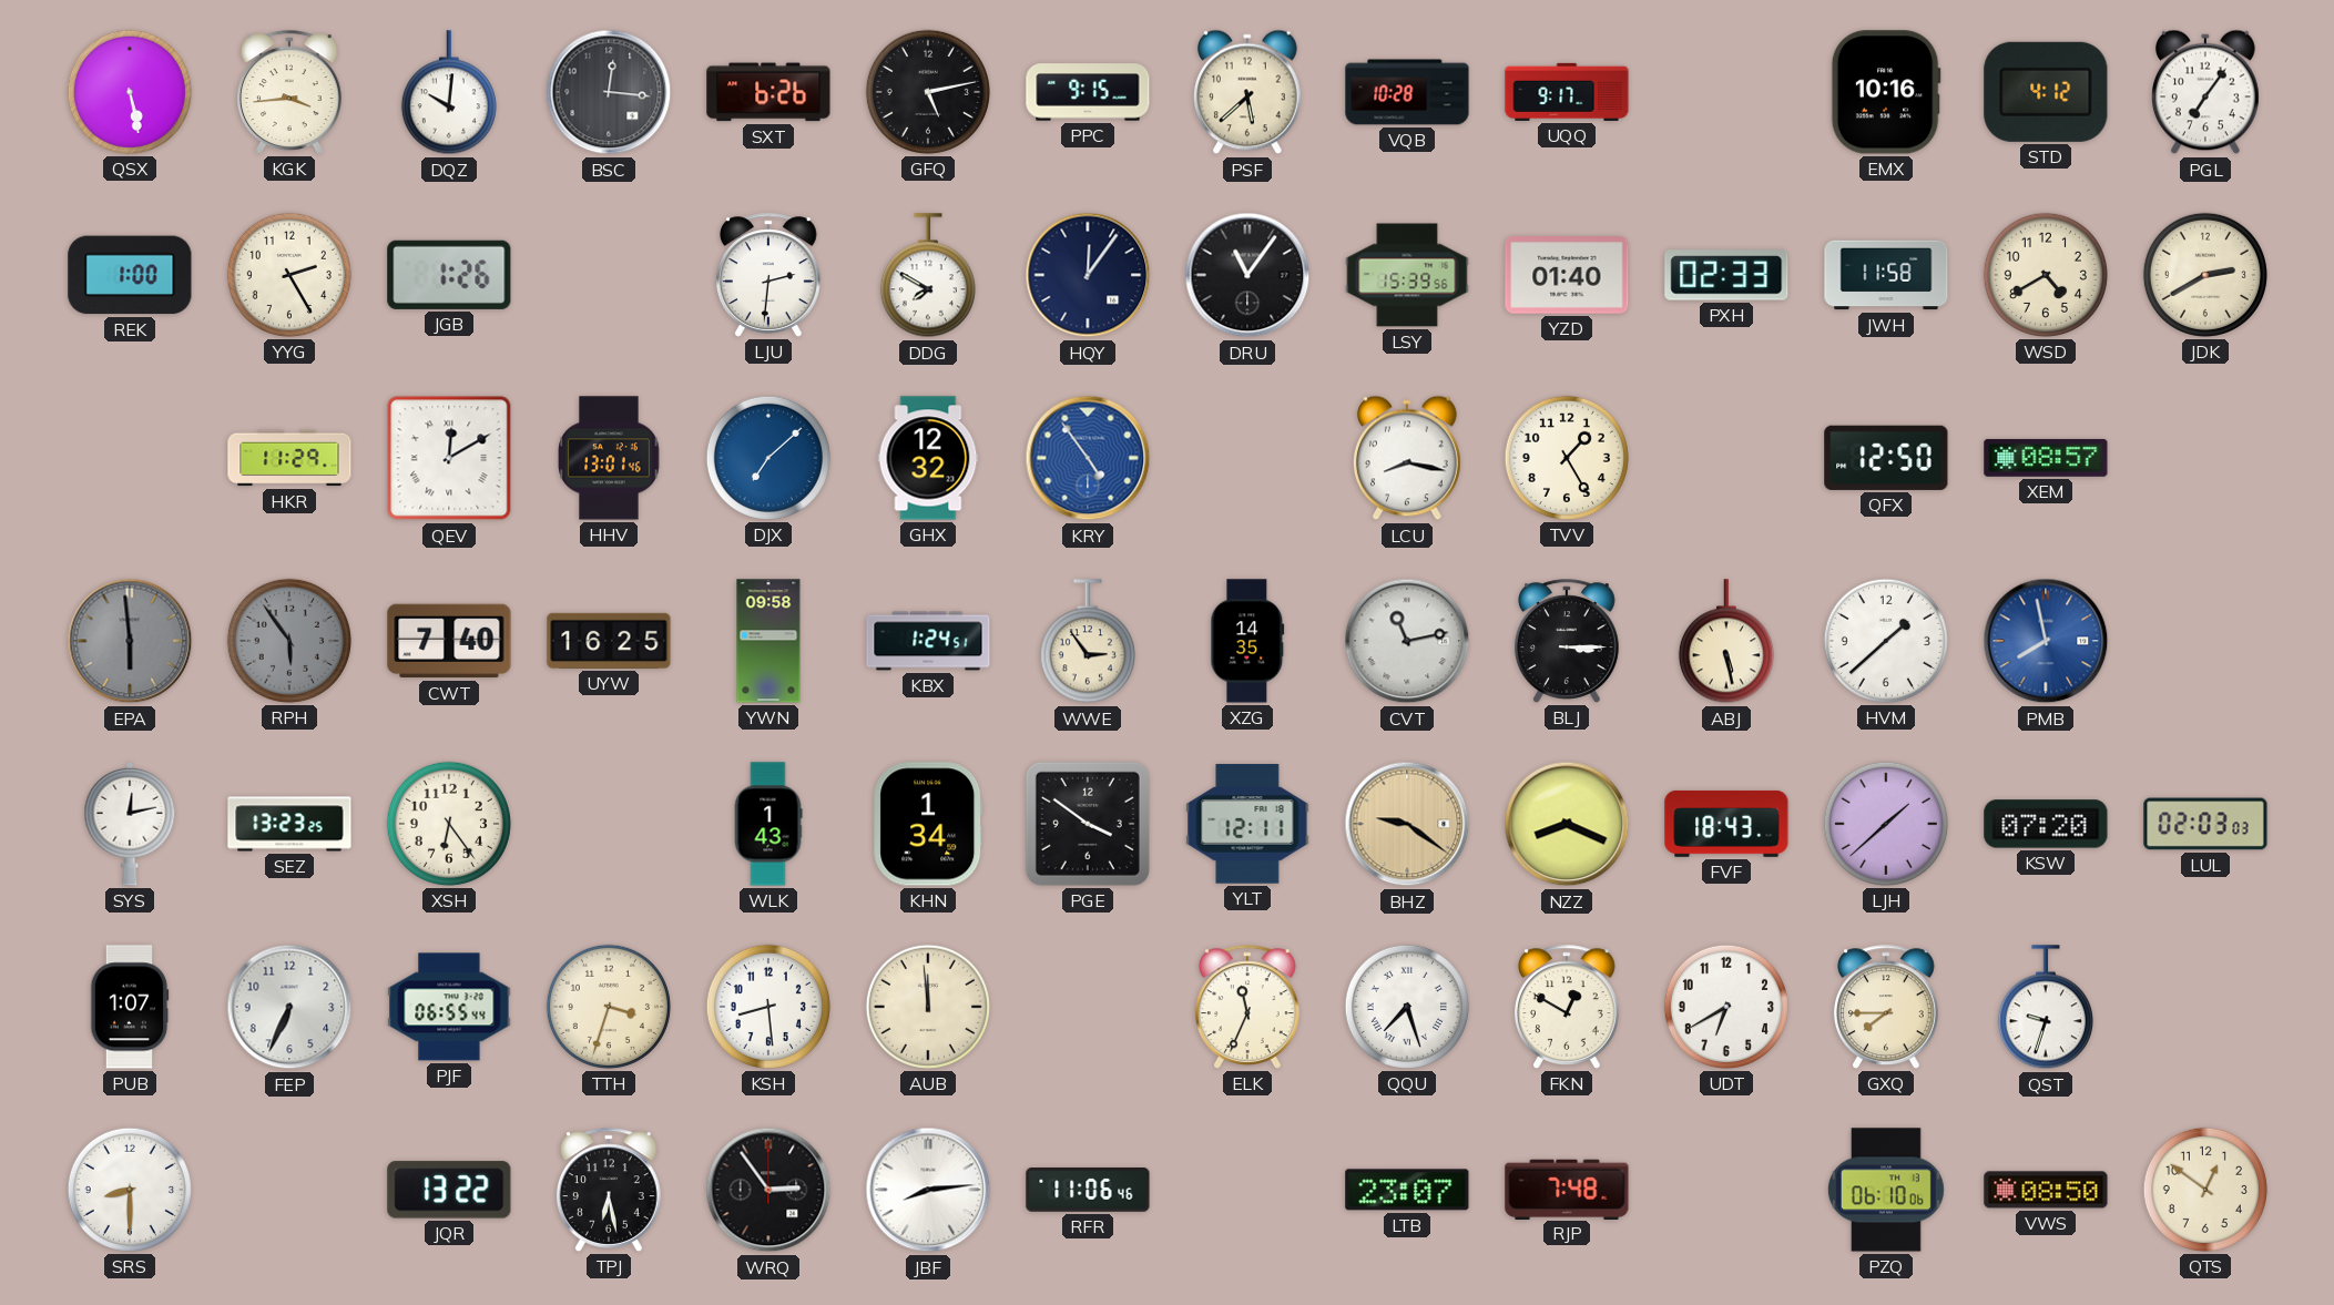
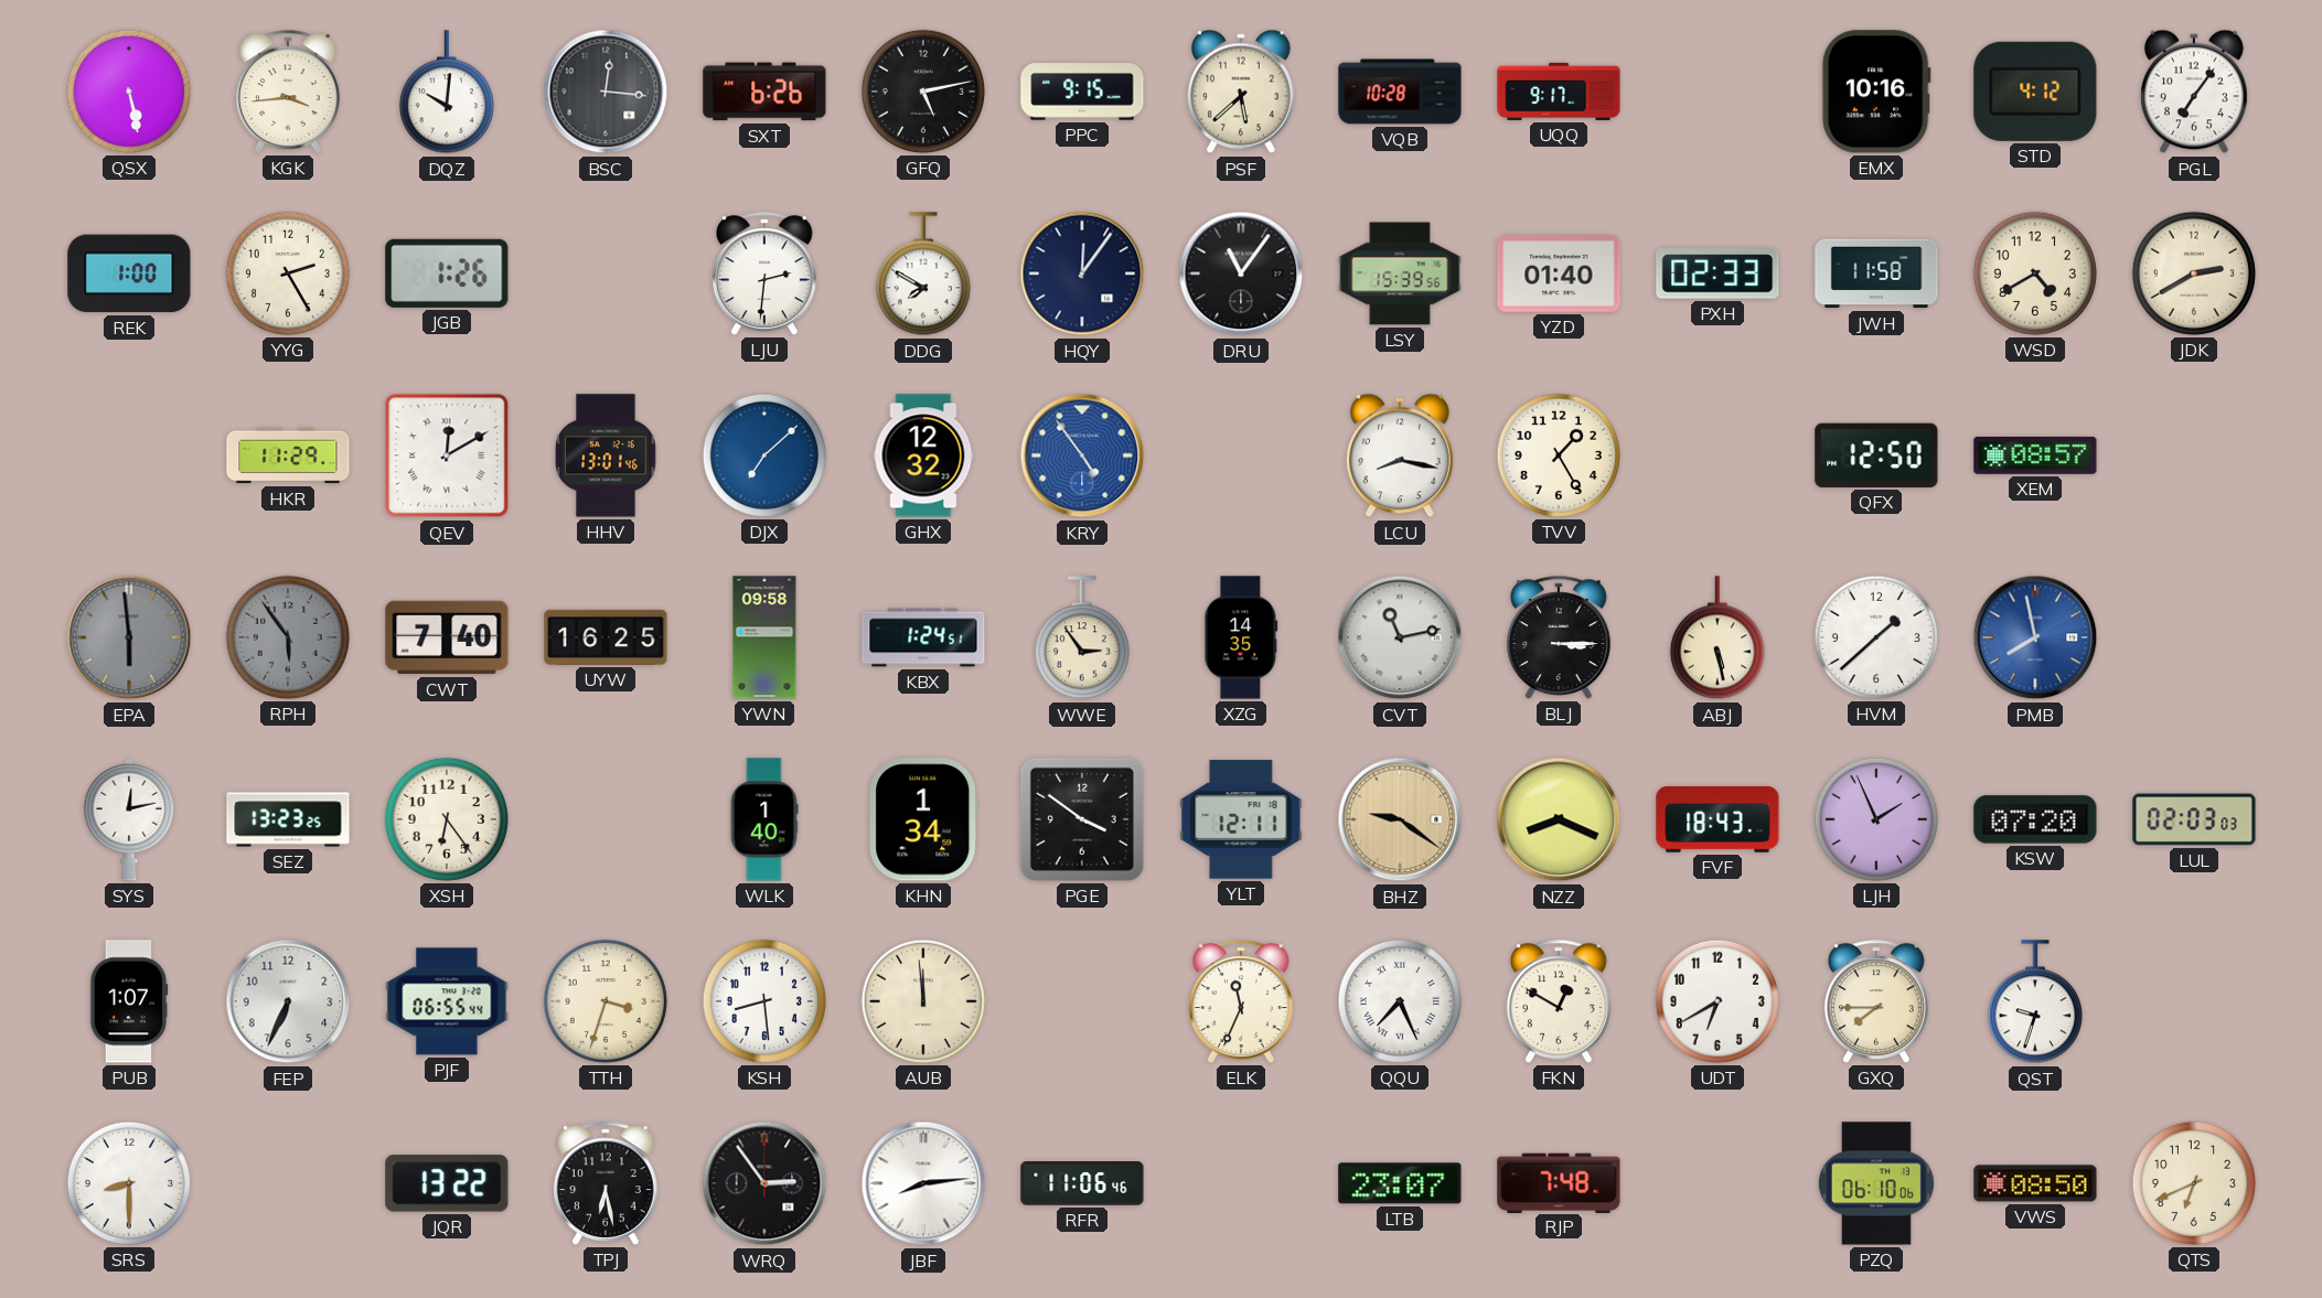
WLK: 1:43 -> 1:40 (764, 819)
LJH: 1:38 -> 1:56 (1876, 819)
QQU: 7:27 -> 7:26 (1400, 1001)
QTS: 12:51 -> 6:41 (2194, 1183)
